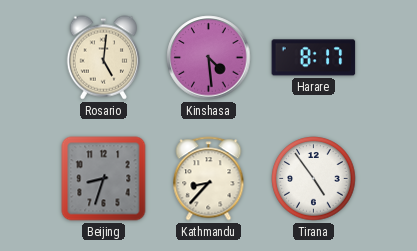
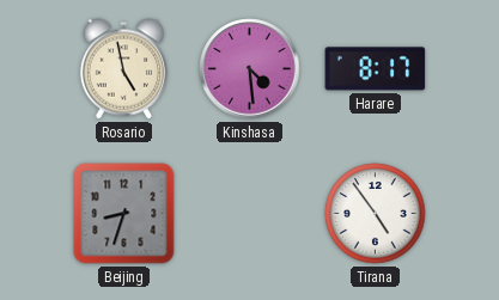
Rosario: 5:01 -> 4:58 (123, 69)
Kathmandu: 8:37 -> none (209, 179)
